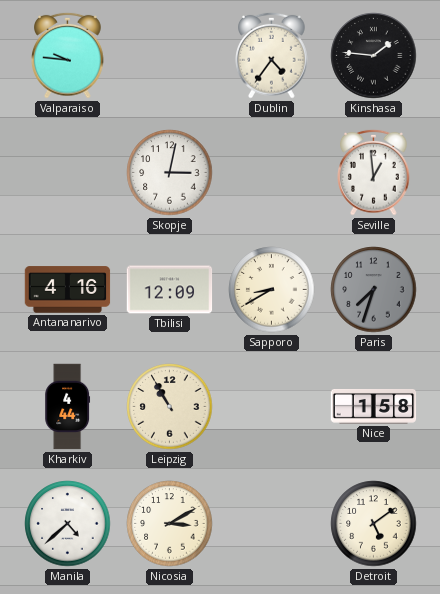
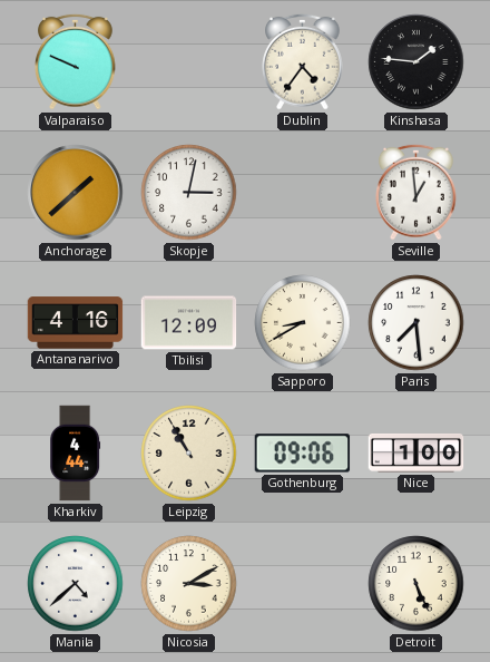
Valparaiso: 9:46 -> 9:49 (76, 61)
Anchorage: none -> 1:38 (76, 193)
Paris: 7:33 -> 7:29 (416, 323)
Paris dial: grey -> white (416, 323)
Gothenburg: none -> 09:06 (303, 454)
Nice: 1:58 -> 1:00 (416, 454)
Detroit: 5:09 -> 5:26 (416, 584)
